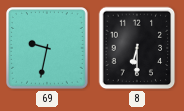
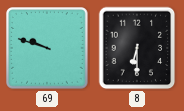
69: 9:32 -> 9:48 (48, 49)
